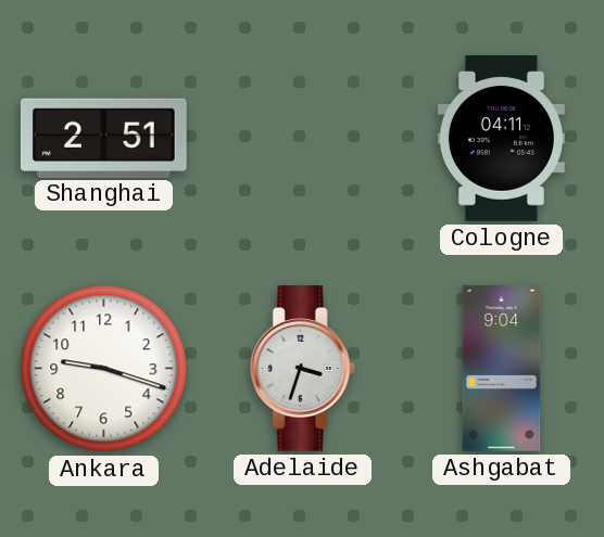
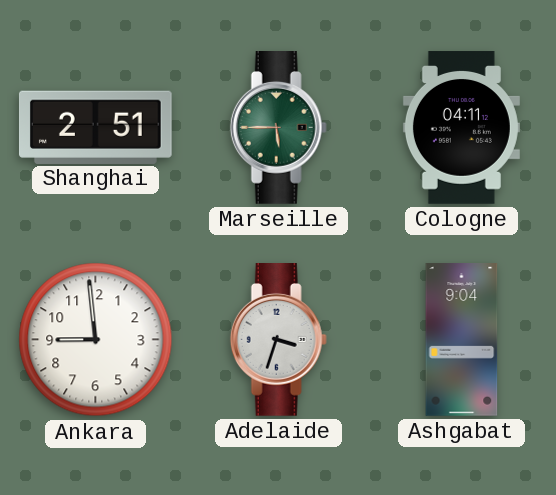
Marseille: none -> 5:45 (278, 128)
Ankara: 9:18 -> 8:59 (96, 340)
